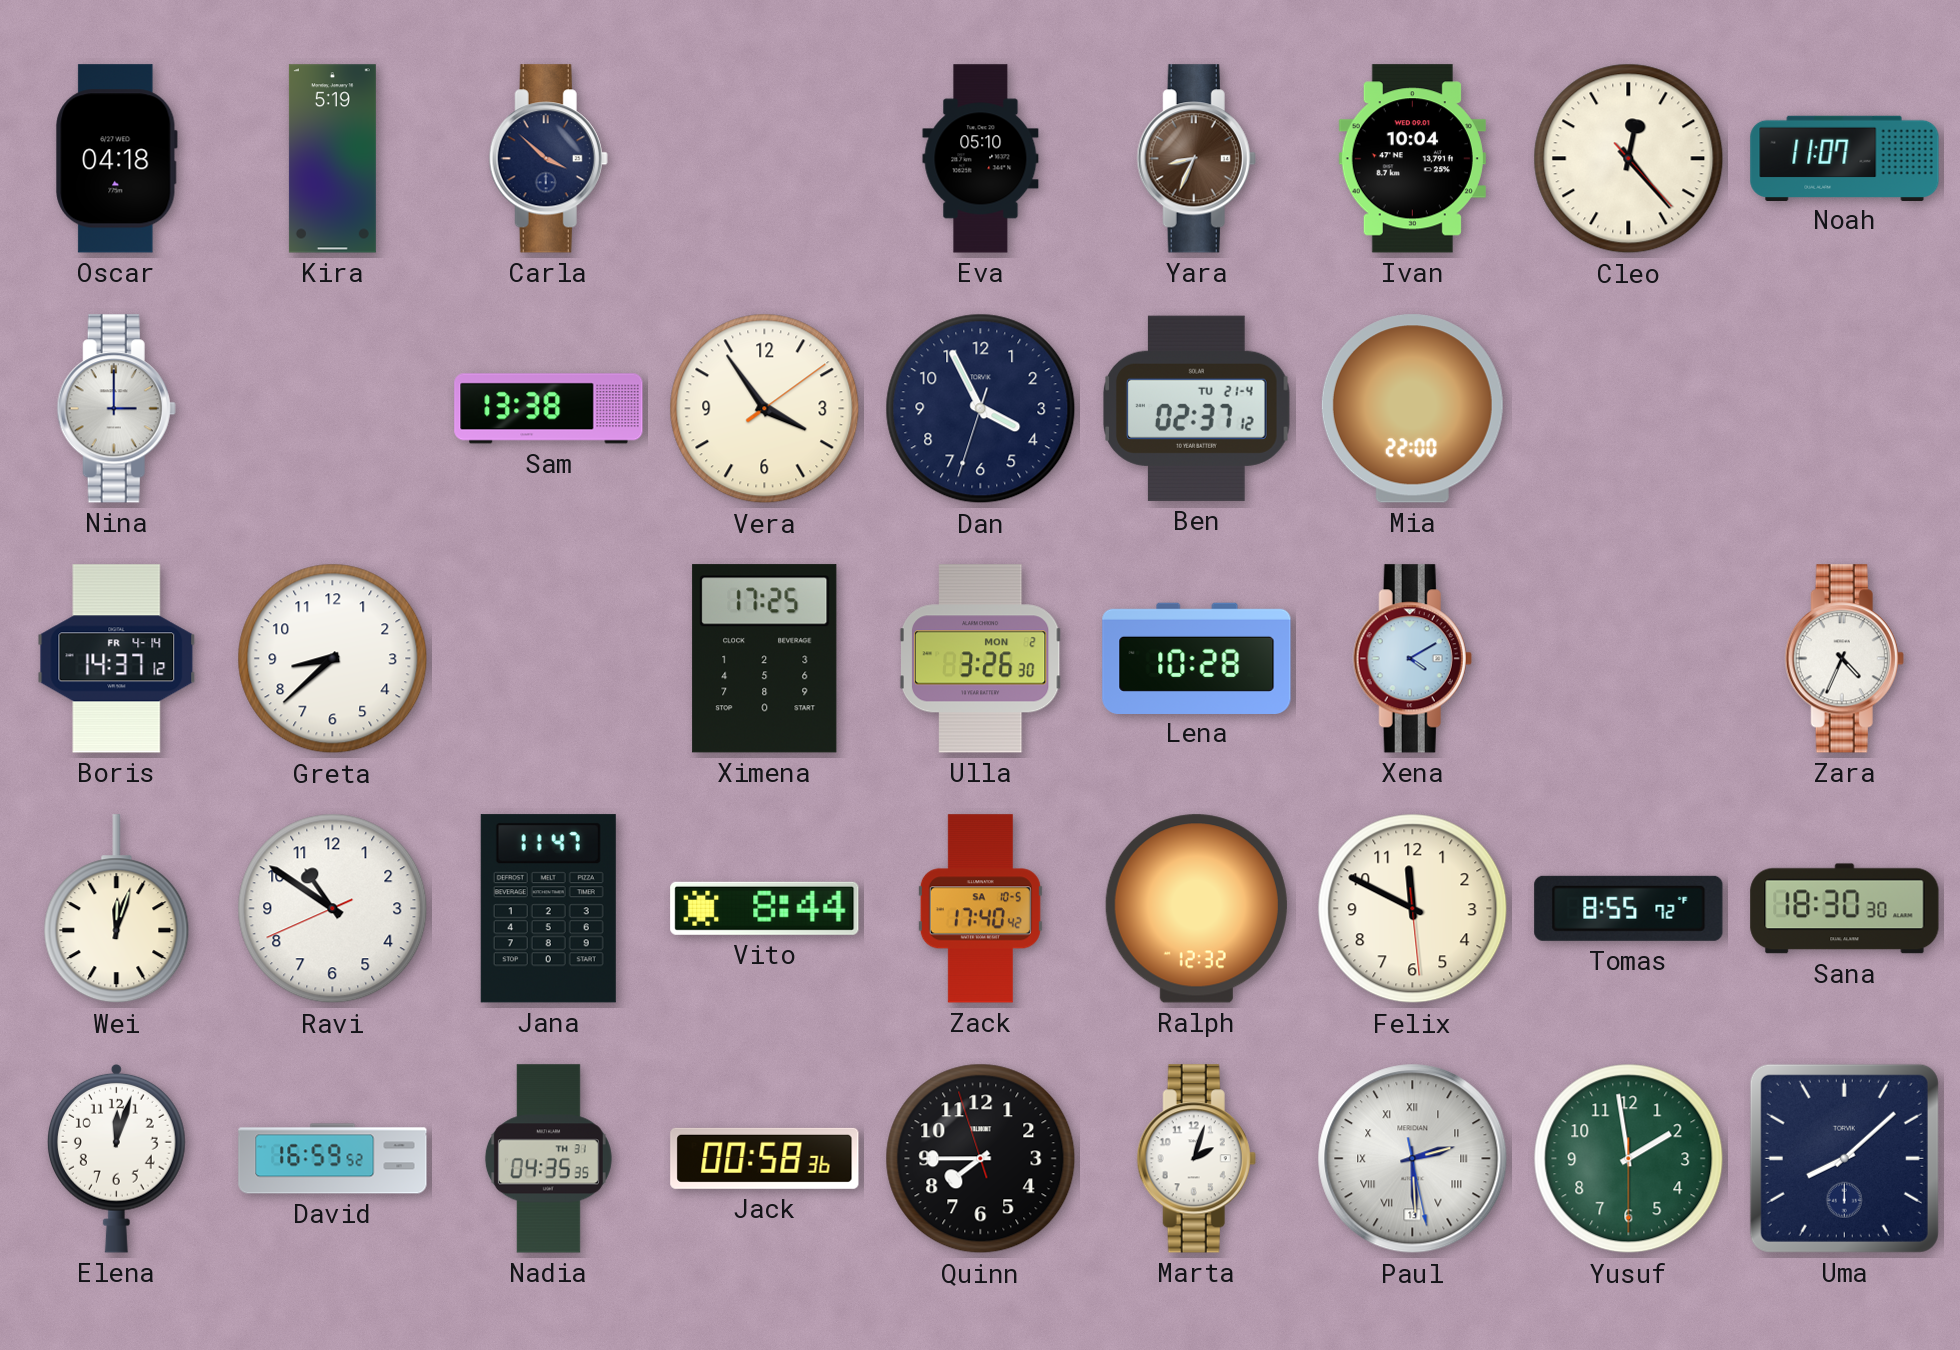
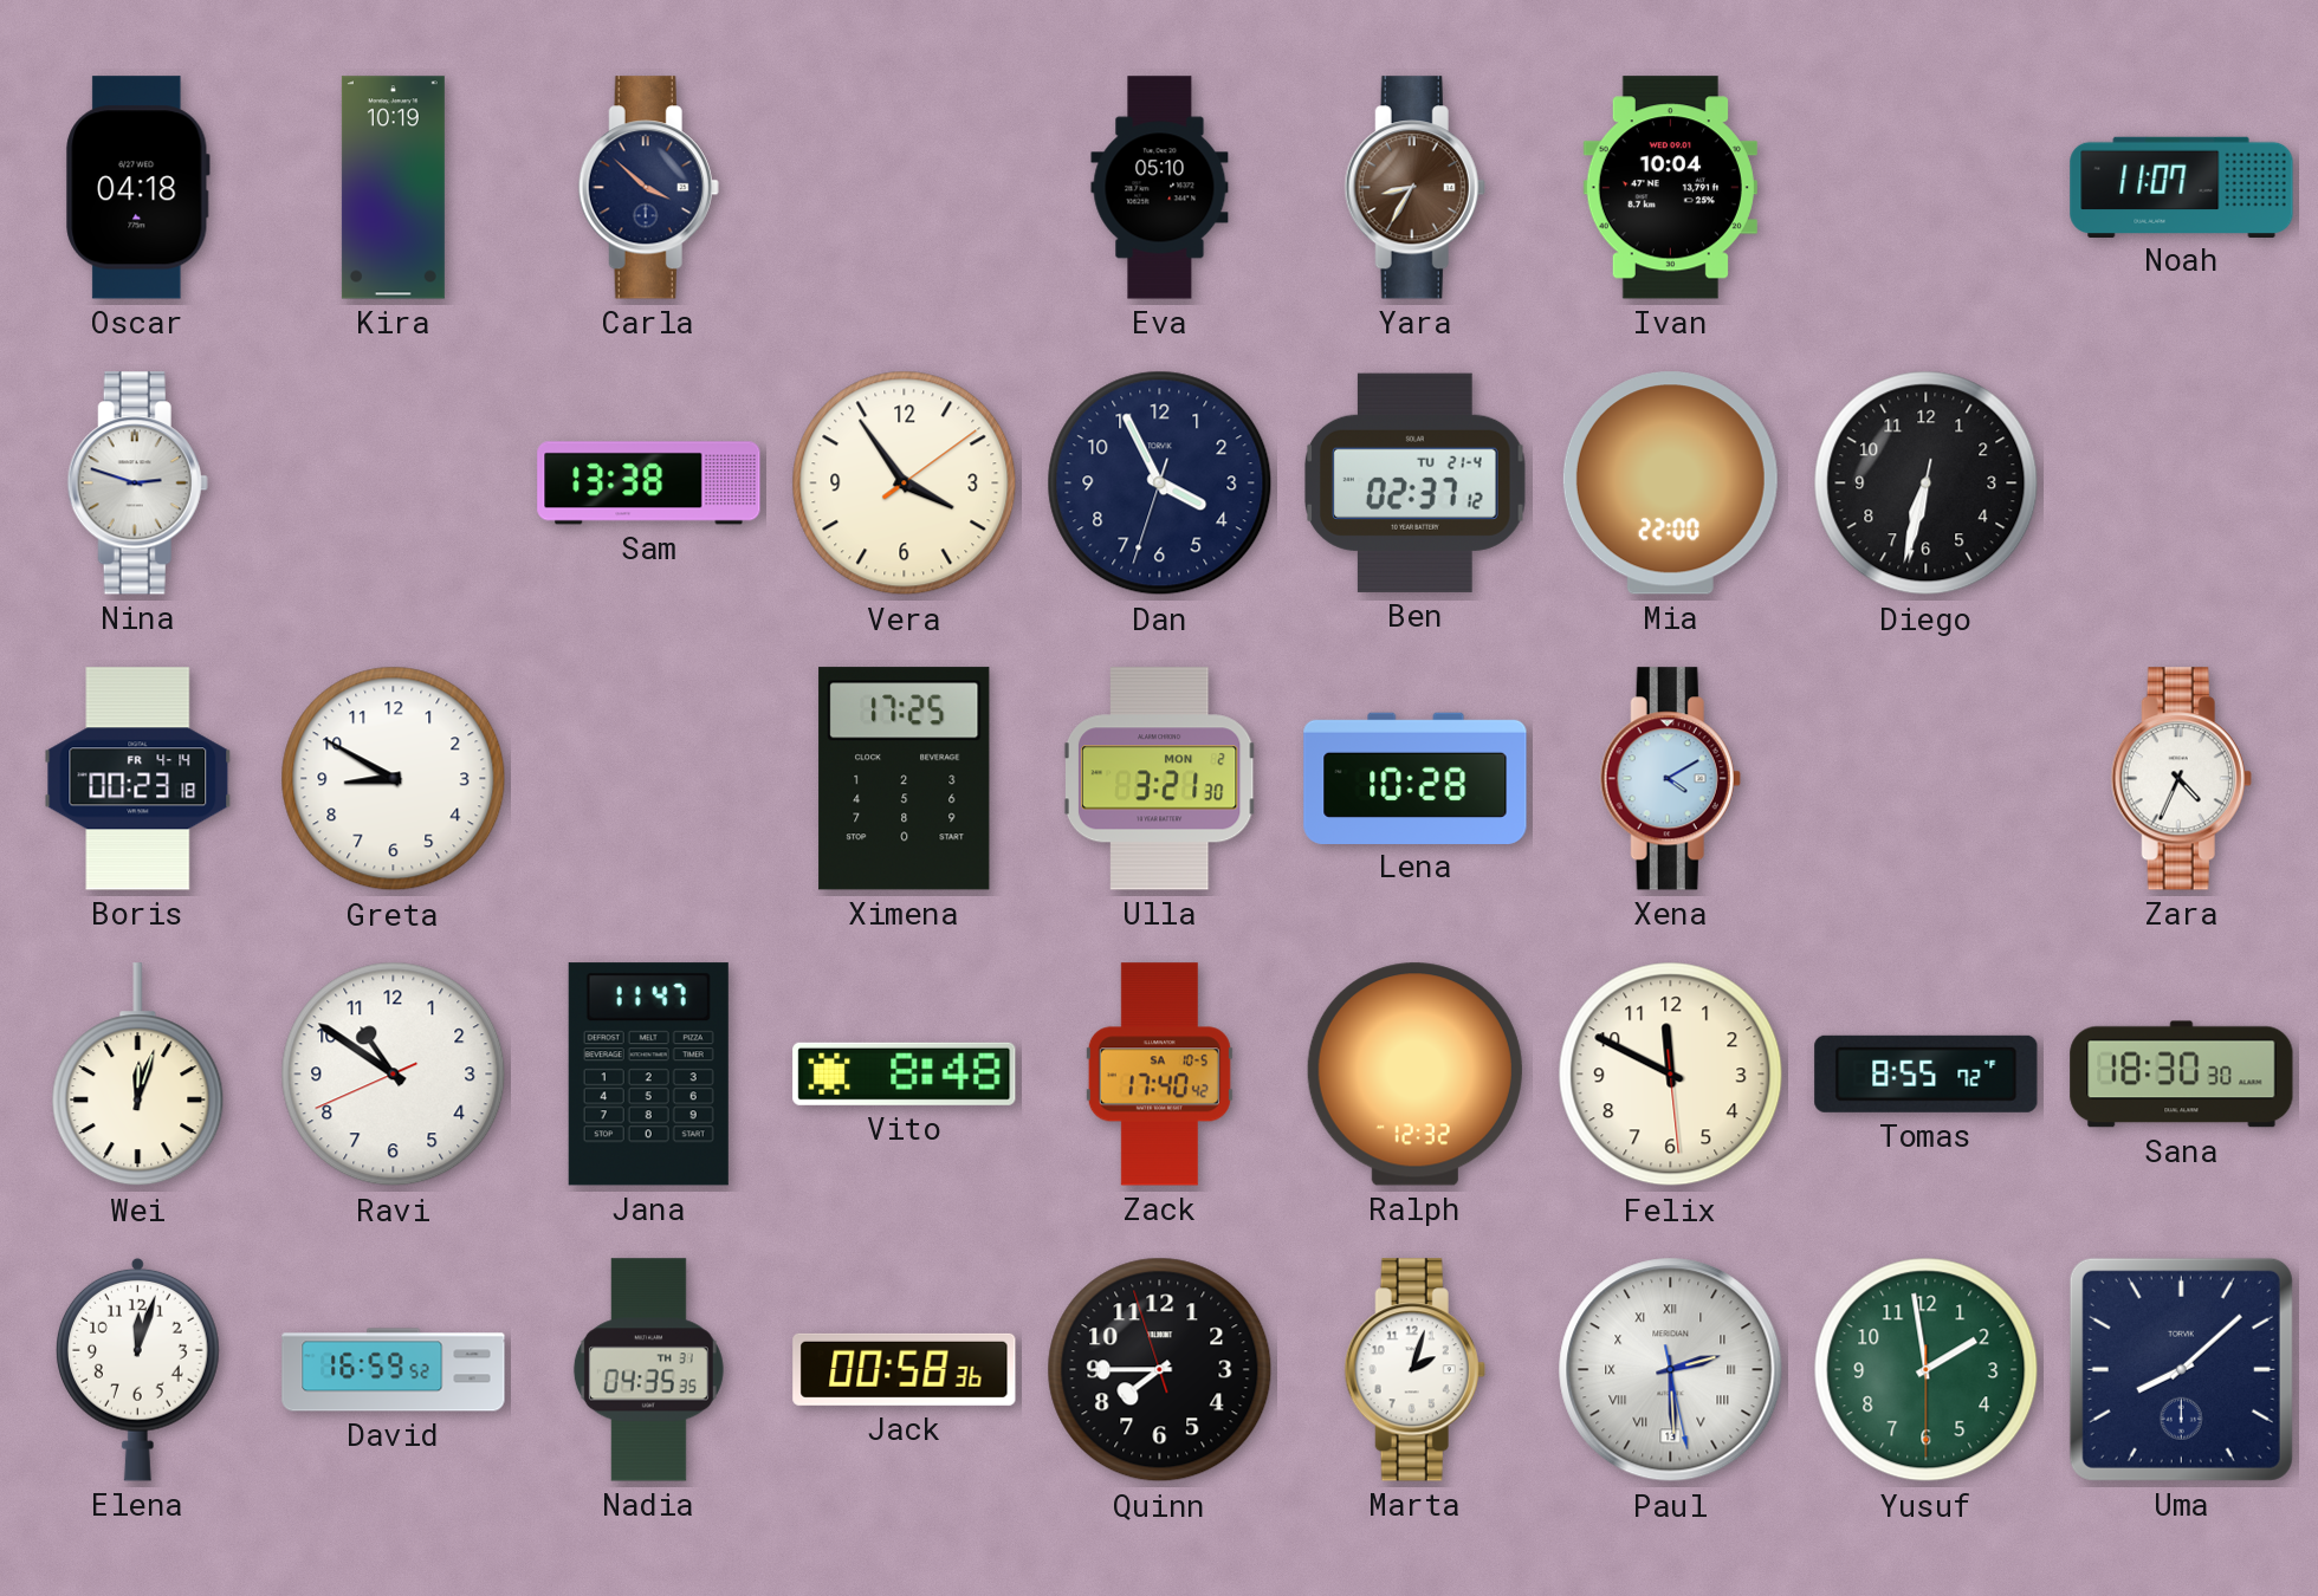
Kira: 5:19 -> 10:19 (393, 188)
Yara: 8:34 -> 8:35 (1414, 188)
Cleo: 12:23 -> none (1629, 159)
Nina: 3:00 -> 2:48 (137, 484)
Diego: none -> 6:32 (1927, 484)
Boris: 14:37 -> 00:23 (138, 779)
Greta: 8:38 -> 8:50 (394, 779)
Ulla: 3:26 -> 3:21 (1159, 779)
Vito: 8:44 -> 8:48 (905, 1073)
